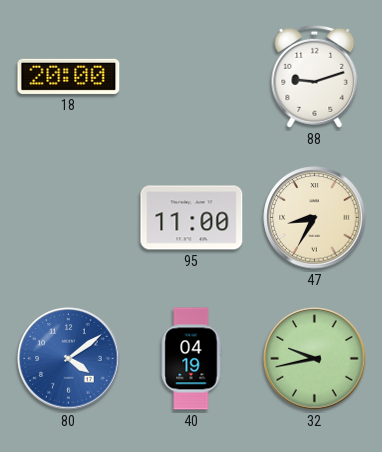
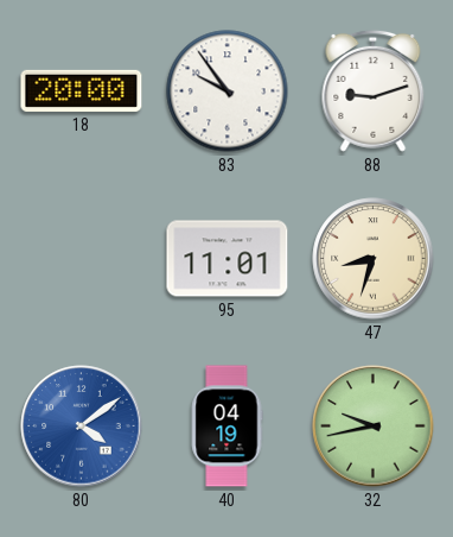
83: none -> 9:54 (228, 91)
95: 11:00 -> 11:01 (228, 259)
47: 8:35 -> 8:33 (374, 259)
